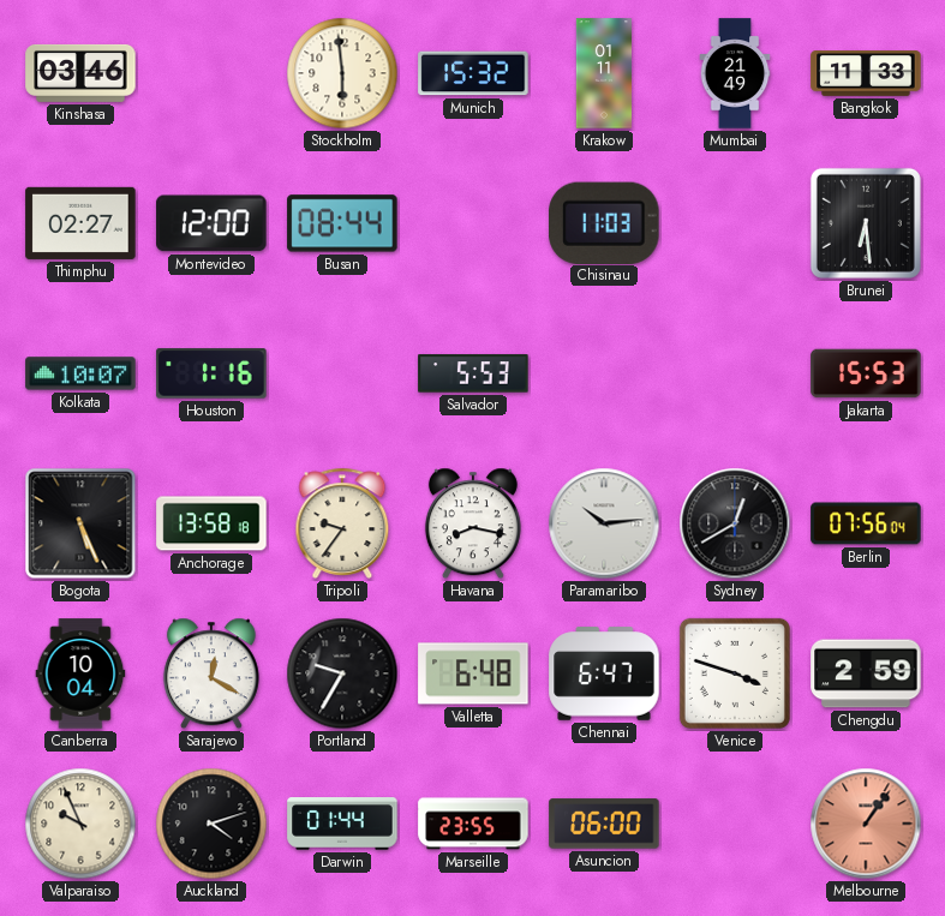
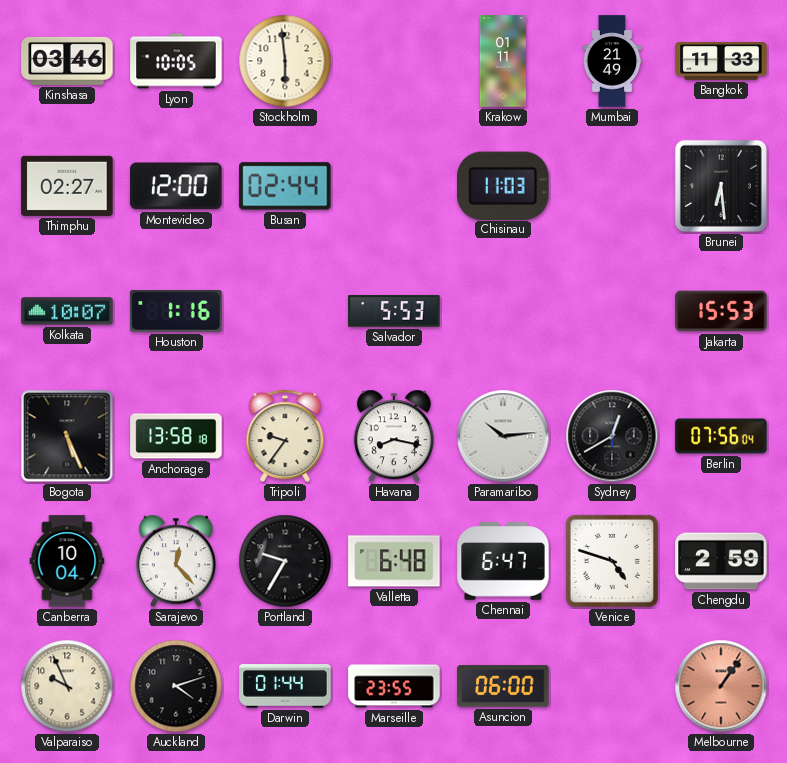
Lyon: none -> 10:05 (176, 61)
Munich: 15:32 -> none (473, 73)
Busan: 08:44 -> 02:44 (285, 186)
Sarajevo: 12:20 -> 12:23 (176, 561)
Venice: 3:48 -> 4:48 (612, 561)
